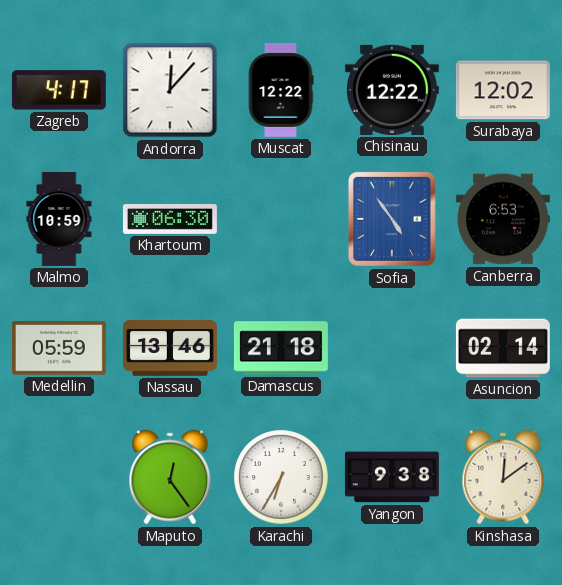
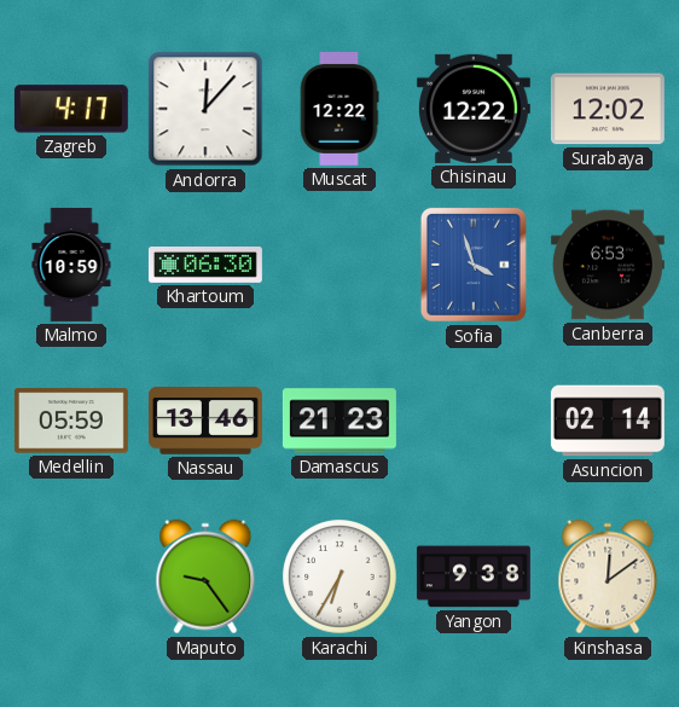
Sofia: 4:54 -> 3:57 (474, 265)
Damascus: 21:18 -> 21:23 (339, 421)
Maputo: 12:24 -> 9:24 (205, 576)
